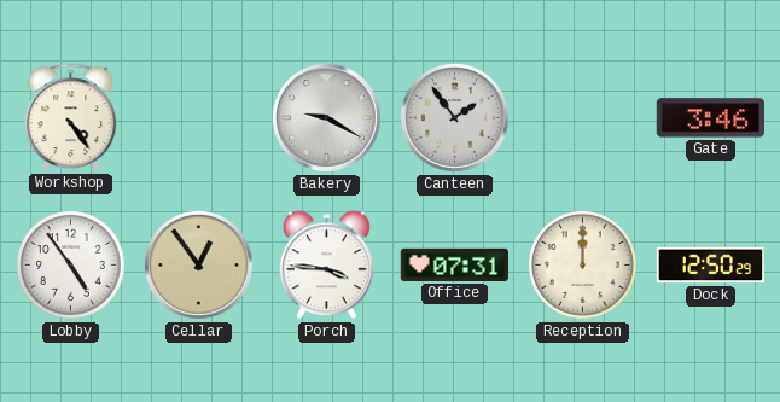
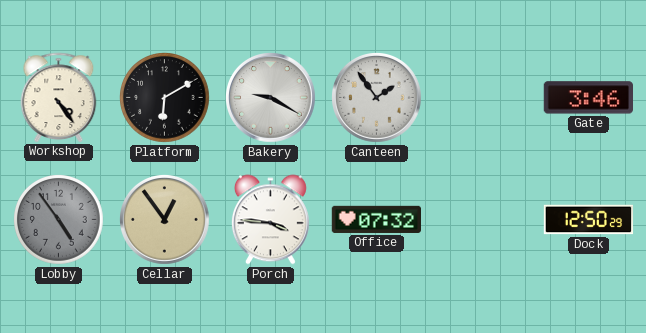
Platform: none -> 6:10 (165, 98)
Lobby dial: white -> grey (59, 220)
Office: 07:31 -> 07:32 (376, 219)
Reception: 12:00 -> none (583, 266)
